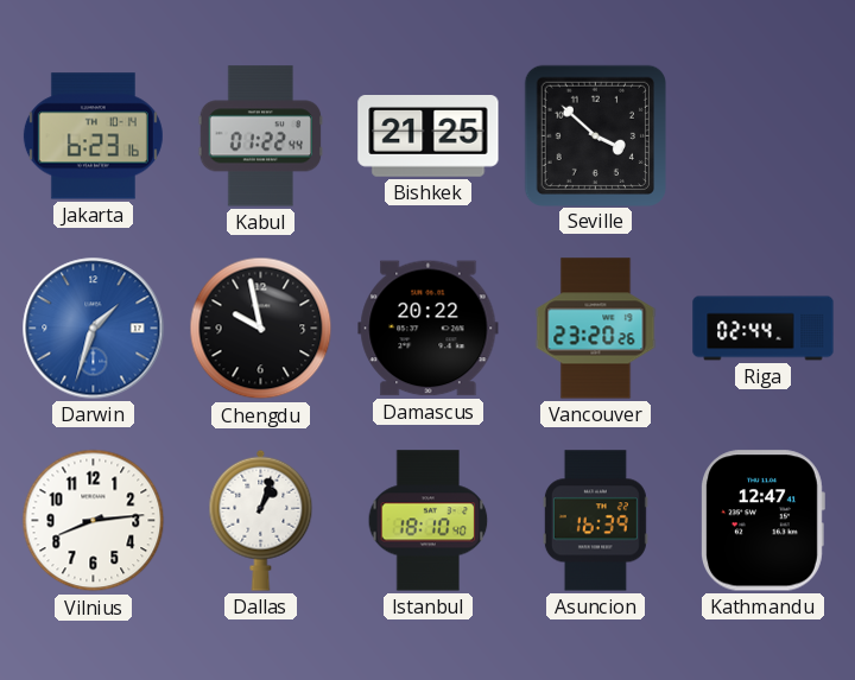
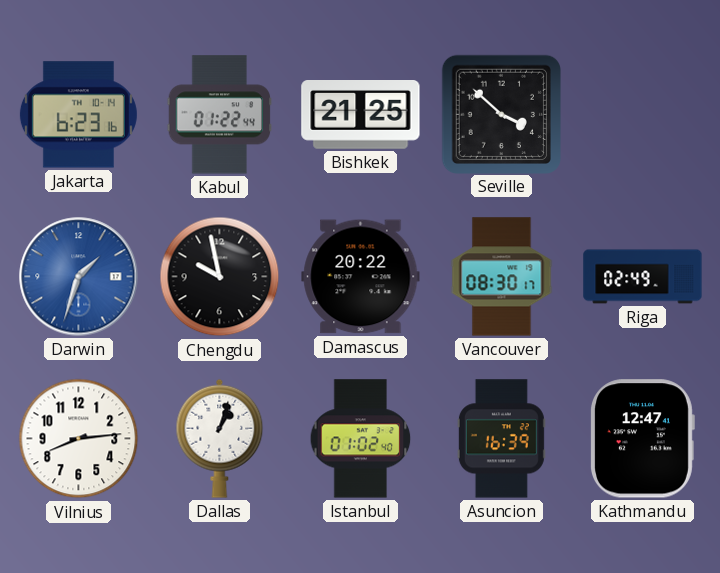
Vancouver: 23:20 -> 08:30 (502, 277)
Riga: 02:44 -> 02:49 (643, 277)
Istanbul: 18:10 -> 01:02 (361, 439)
